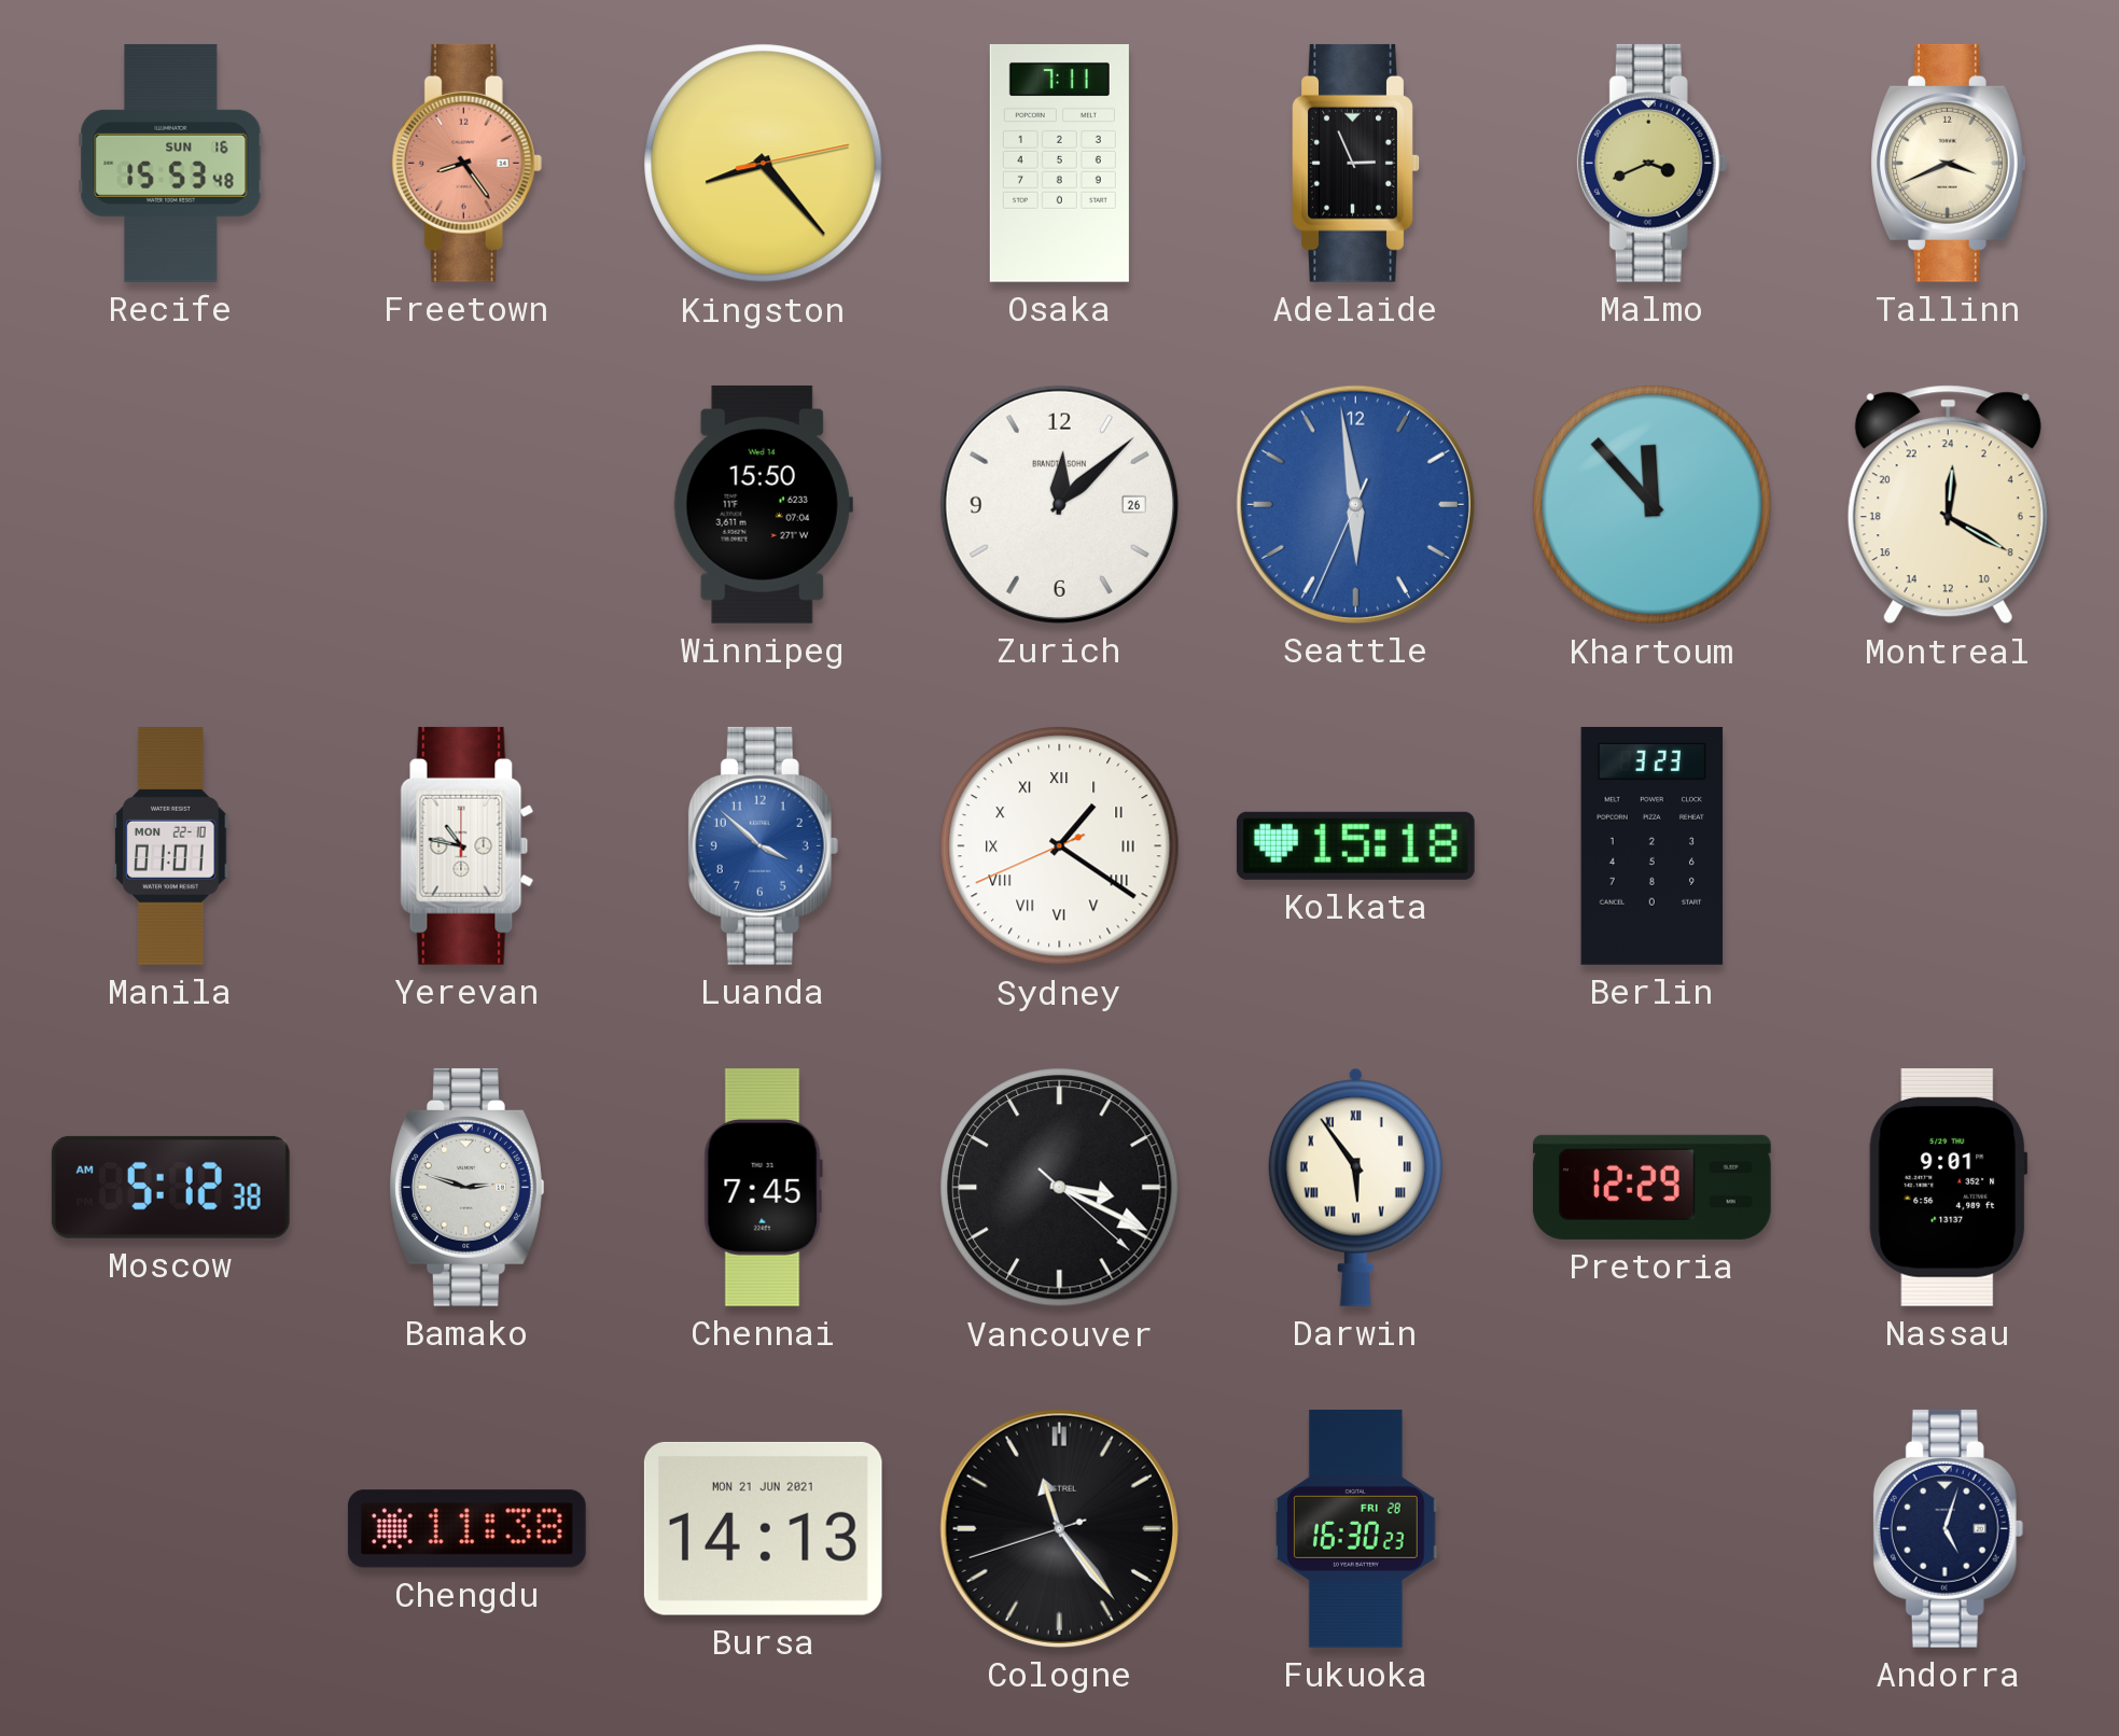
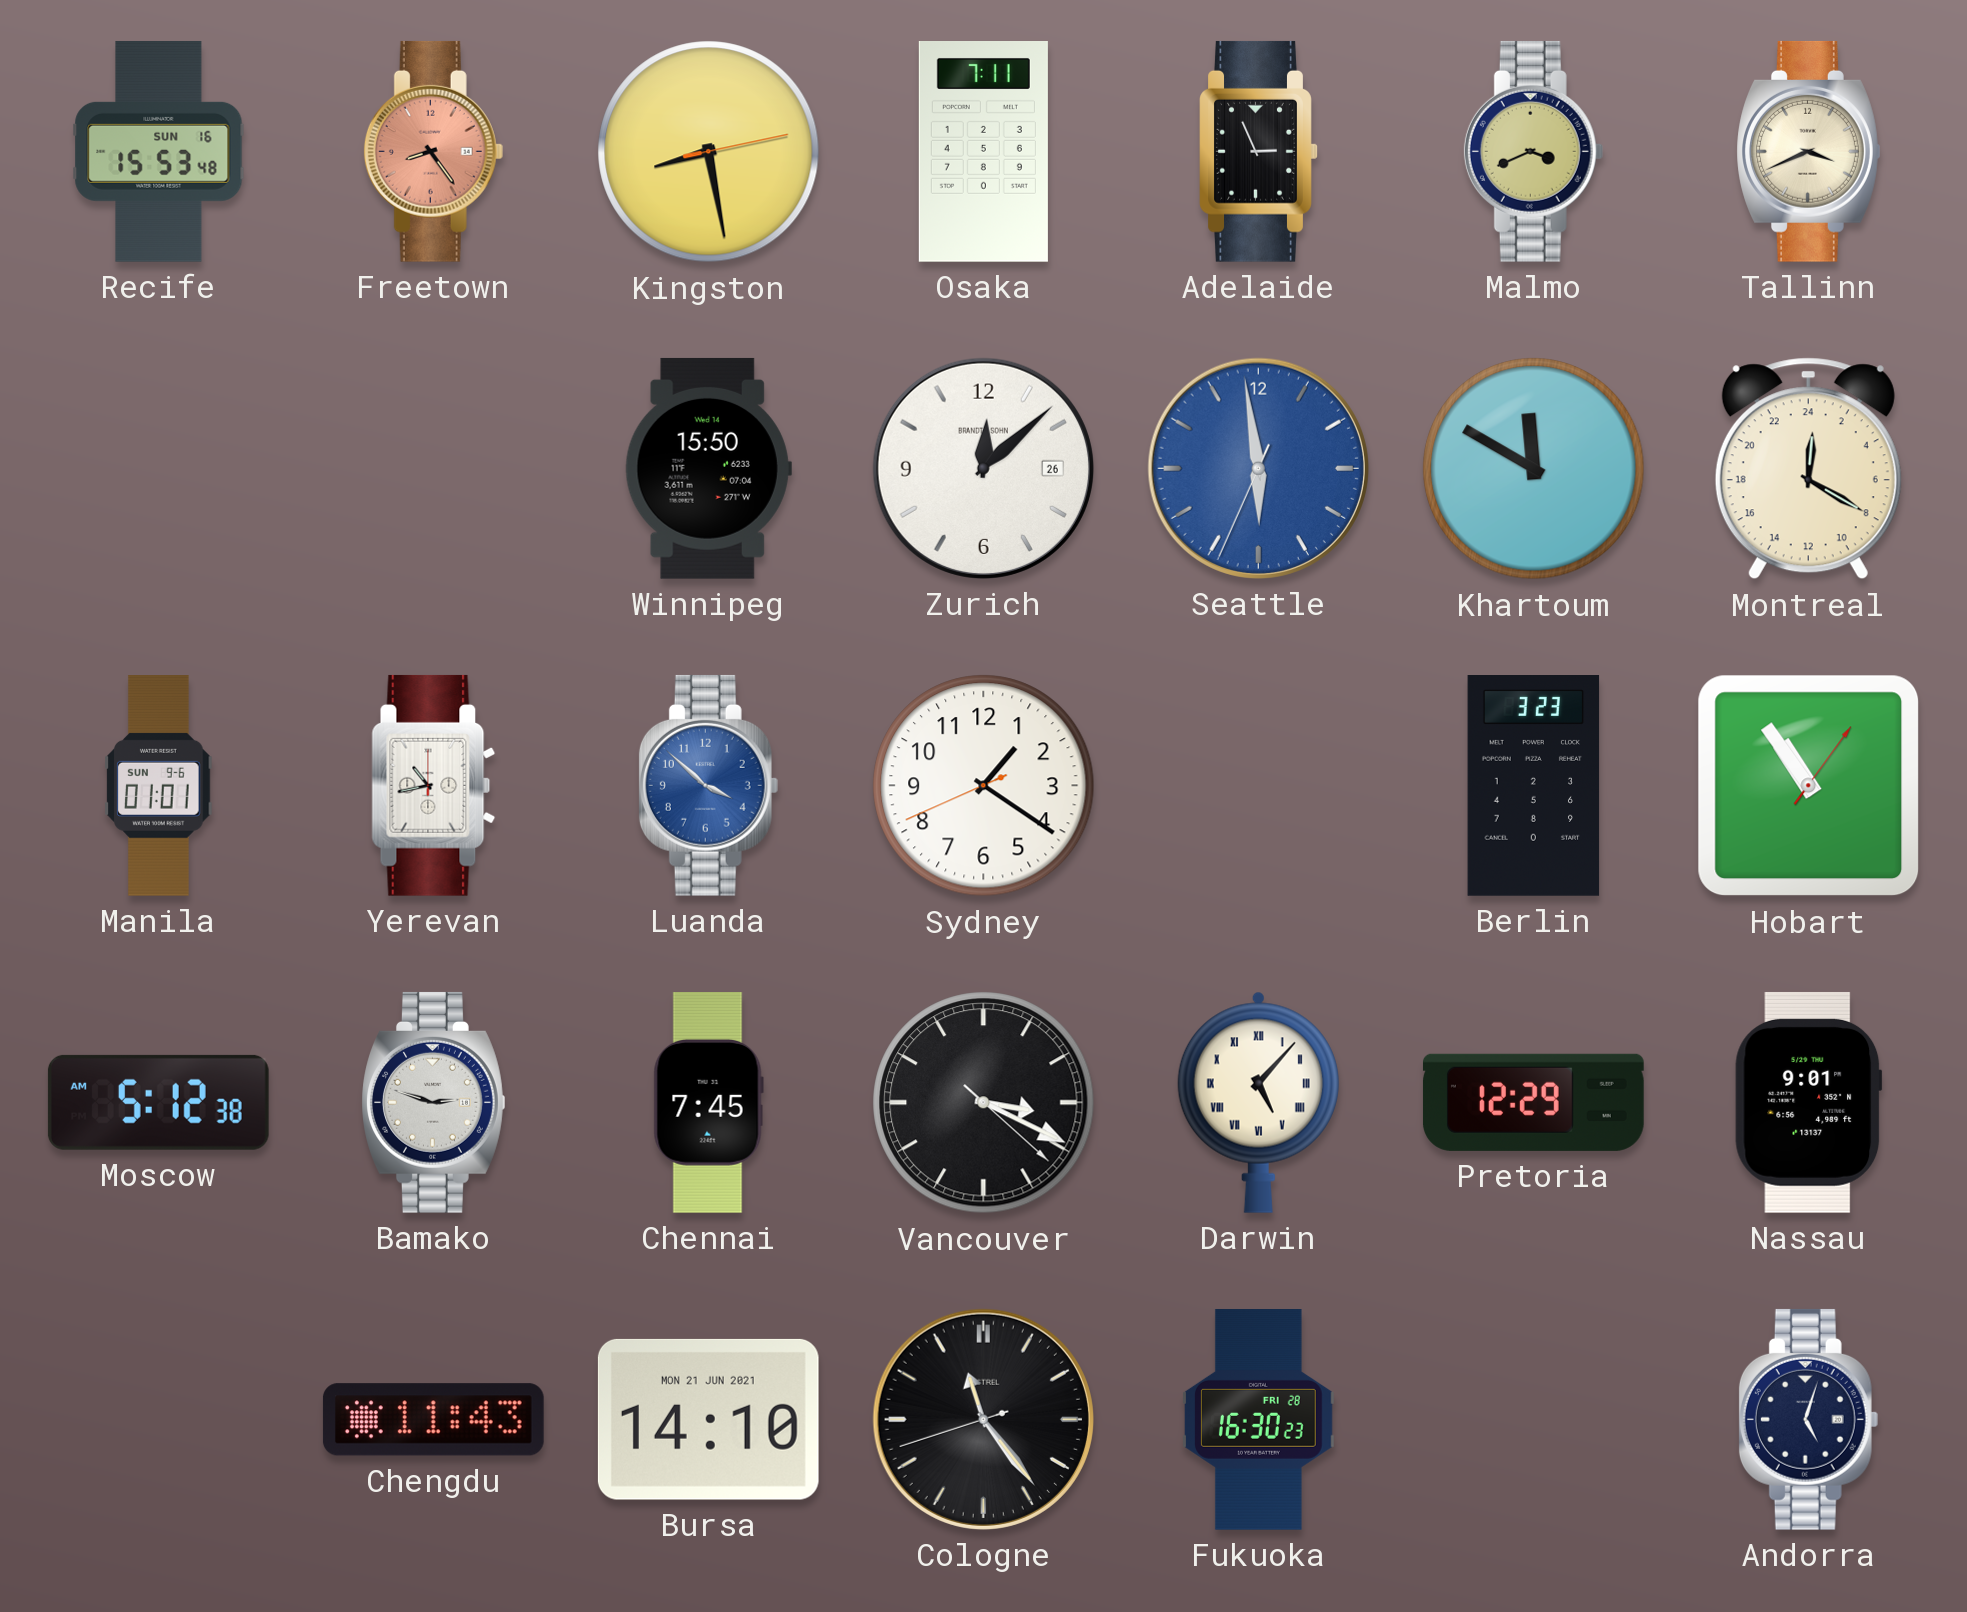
Kingston: 8:23 -> 8:28 (709, 152)
Khartoum: 11:53 -> 11:50 (1534, 469)
Manila date: MON 22-10 -> SUN 9-6 (159, 786)
Yerevan: 10:47 -> 10:43 (434, 785)
Sydney numerals: Roman -> Arabic (984, 786)
Kolkata: 15:18 -> none (1355, 845)
Hobart: none -> 10:54 (1809, 786)
Darwin: 5:54 -> 5:07 (1258, 1102)
Chengdu: 11:38 -> 11:43 (433, 1420)
Bursa: 14:13 -> 14:10 (708, 1419)
